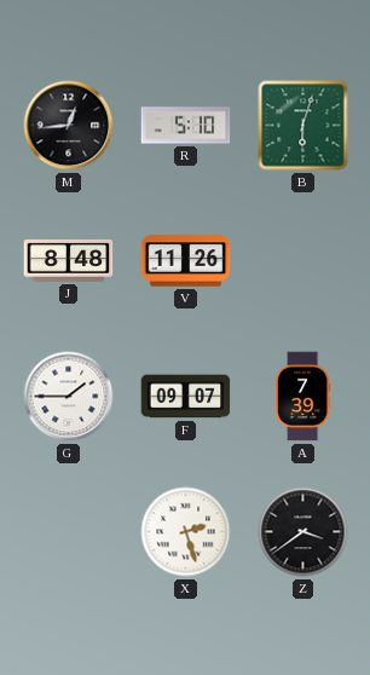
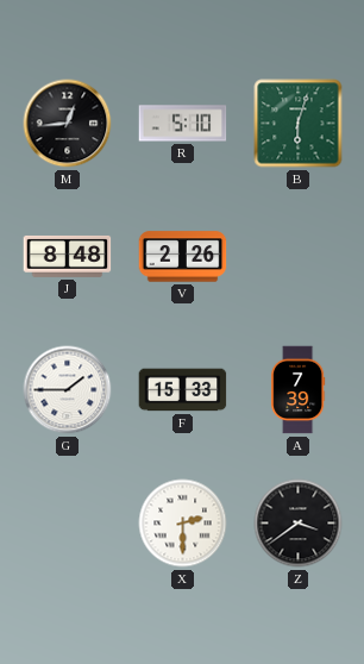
V: 11:26 -> 2:26 (183, 257)
F: 09:07 -> 15:33 (183, 390)
X: 2:27 -> 2:30 (183, 524)
